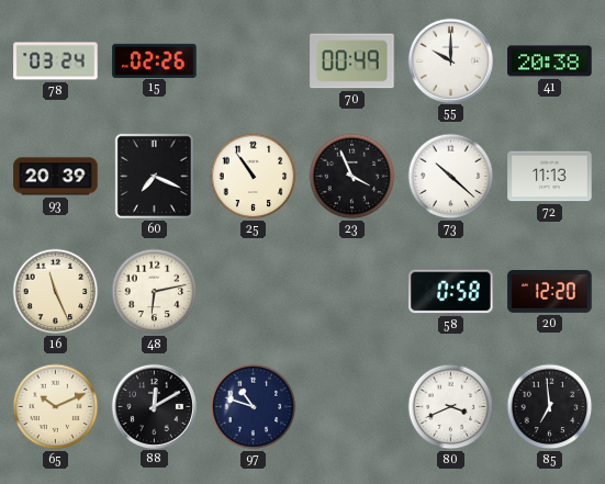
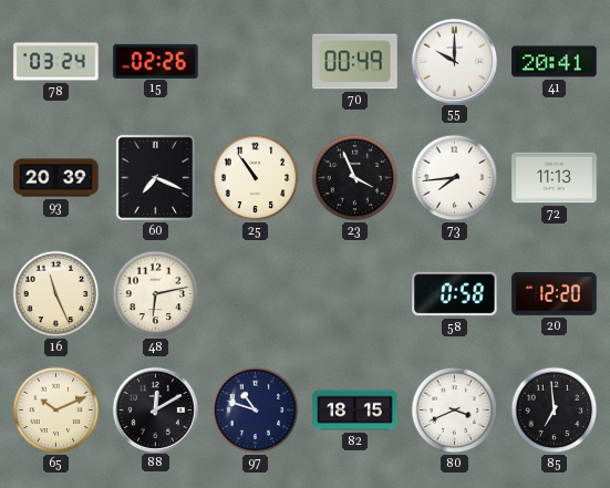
41: 20:38 -> 20:41 (555, 62)
73: 10:22 -> 7:44 (455, 178)
82: none -> 18:15 (355, 411)
